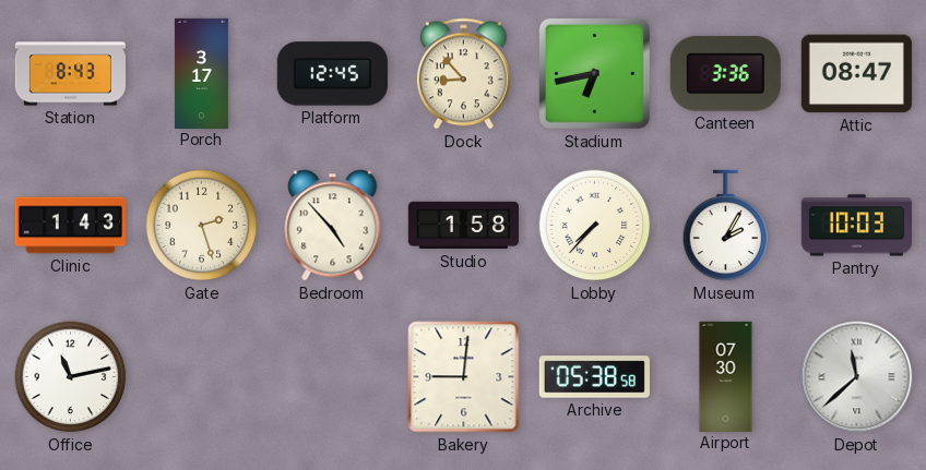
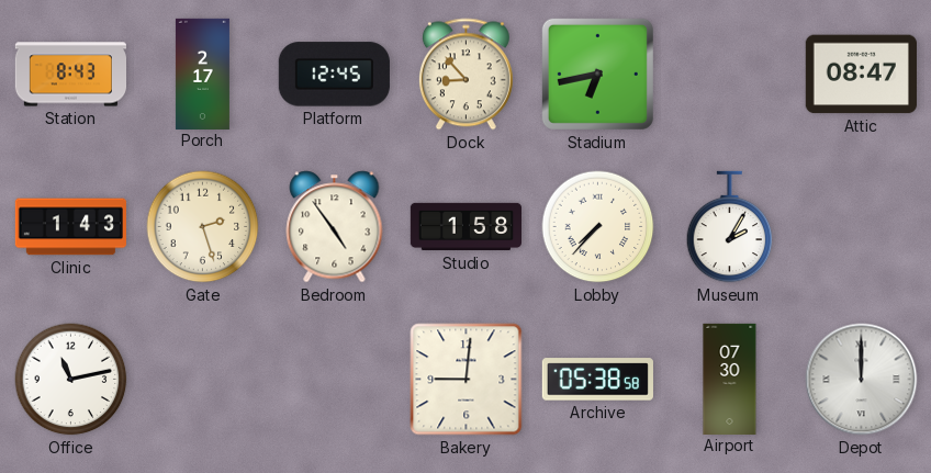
Porch: 3:17 -> 2:17 (202, 74)
Canteen: 3:36 -> none (725, 73)
Bedroom: 4:53 -> 4:54 (335, 227)
Pantry: 10:03 -> none (856, 226)
Depot: 11:38 -> 12:00 (862, 380)
